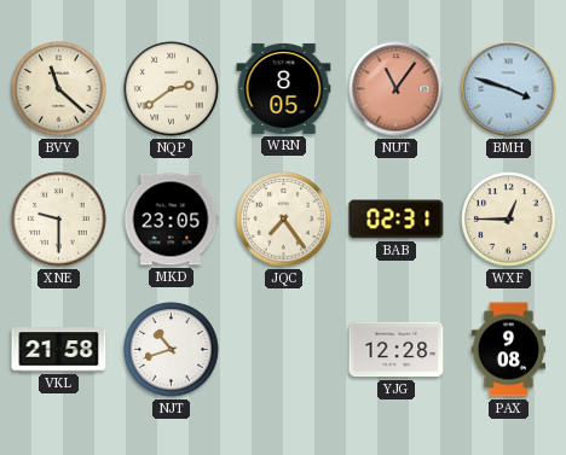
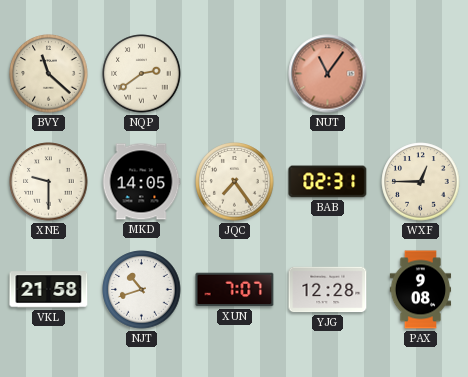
WRN: 8:05 -> none (284, 88)
BMH: 3:48 -> none (509, 89)
MKD: 23:05 -> 14:05 (141, 182)
XUN: none -> 7:07 (235, 290)
